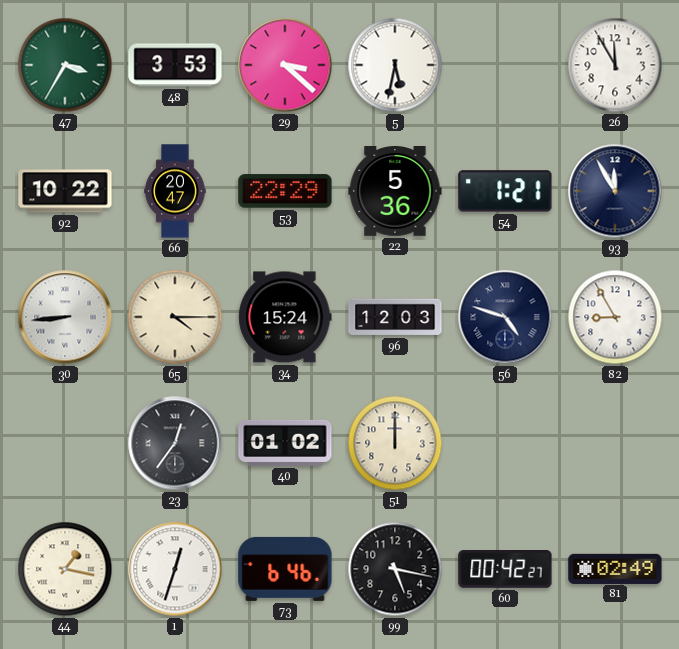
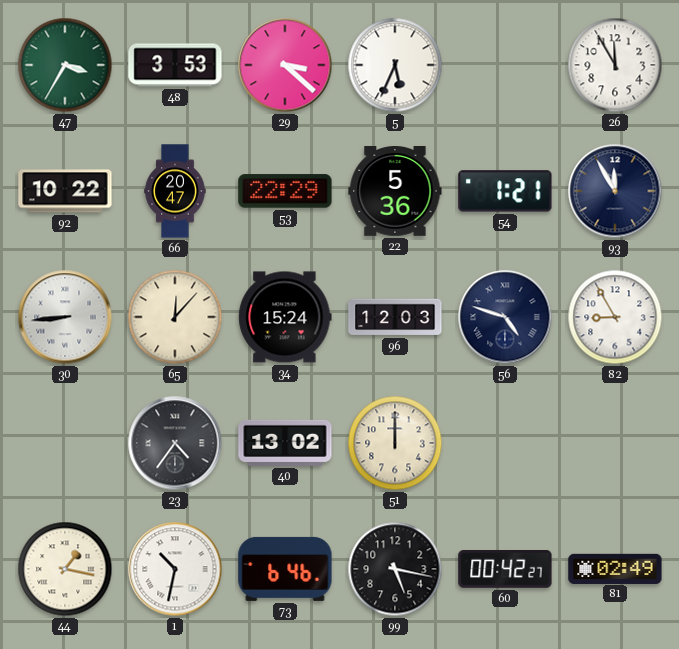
5: 5:32 -> 5:34 (395, 65)
65: 4:15 -> 12:07 (175, 317)
23: 12:36 -> 4:36 (175, 443)
40: 01:02 -> 13:02 (285, 443)
1: 12:33 -> 10:32 (175, 569)
